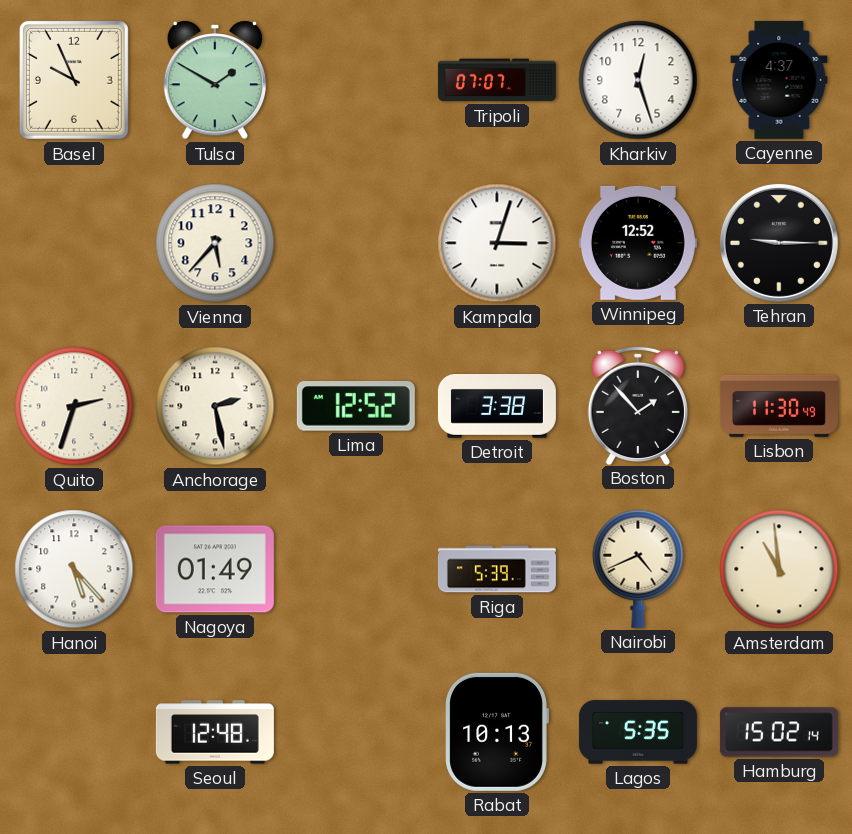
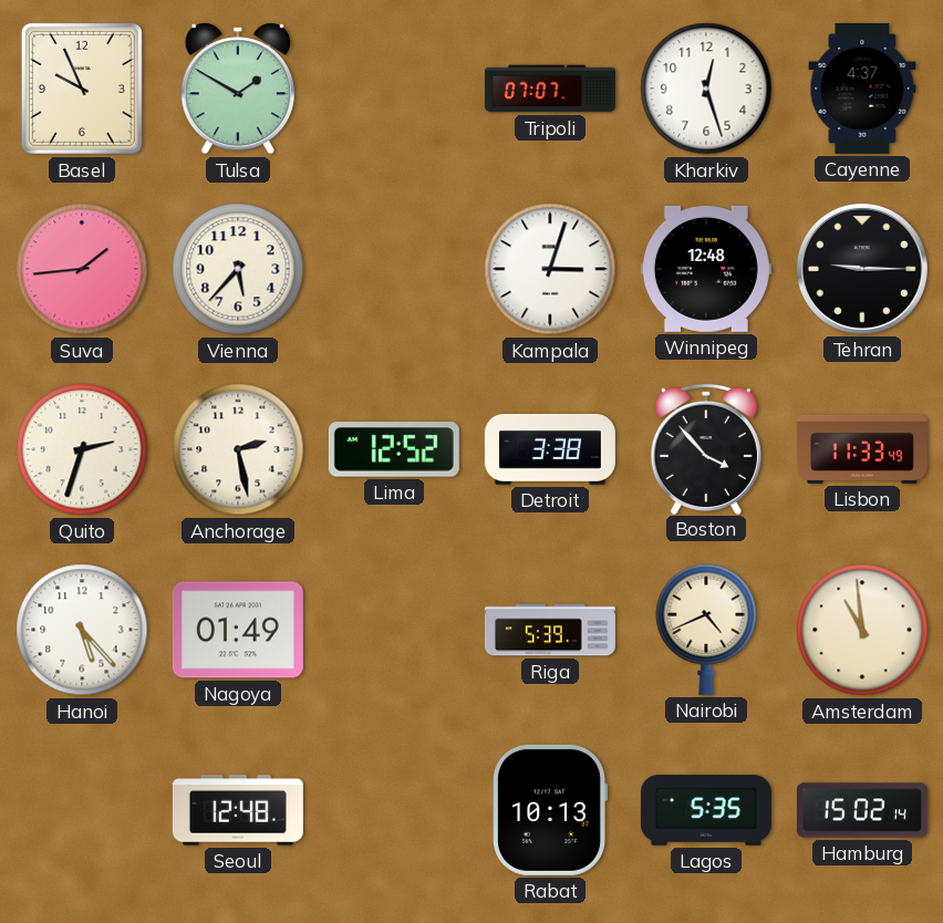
Suva: none -> 1:44 (82, 269)
Winnipeg: 12:52 -> 12:48 (706, 269)
Boston: 1:53 -> 3:53 (706, 448)
Lisbon: 11:30 -> 11:33 (862, 449)
